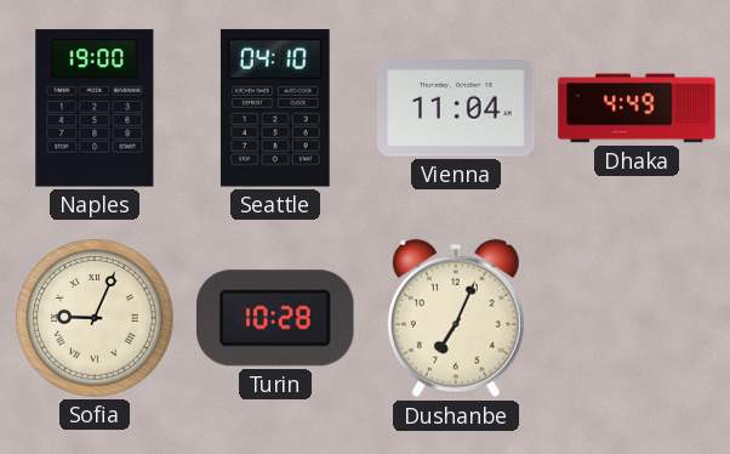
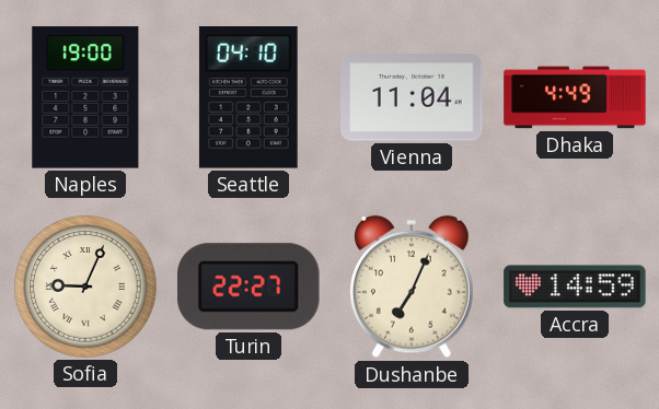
Turin: 10:28 -> 22:27 (250, 287)
Accra: none -> 14:59 (575, 287)
